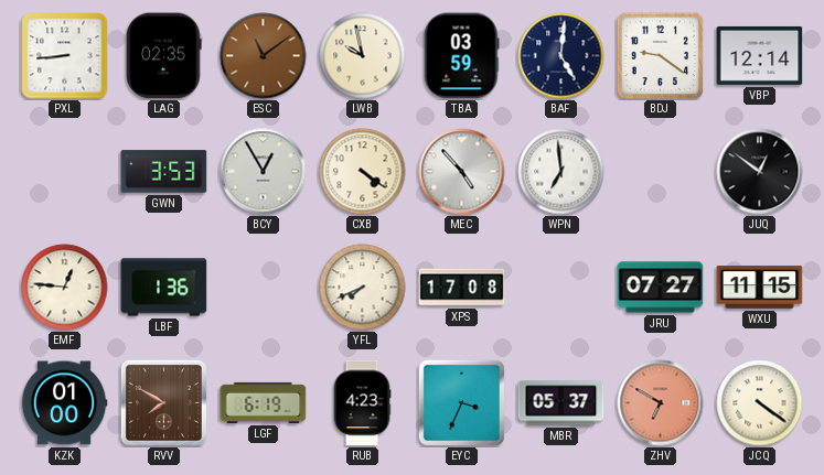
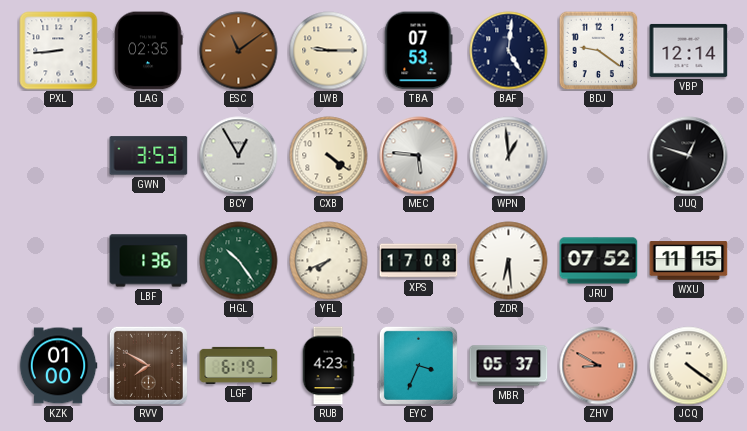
LWB: 9:58 -> 9:15 (329, 51)
TBA: 03:59 -> 07:53 (419, 51)
MEC: 4:53 -> 5:46 (419, 156)
WPN: 6:59 -> 12:59 (509, 156)
JUQ: 12:51 -> 12:48 (689, 156)
EMF: 12:46 -> none (65, 288)
HGL: none -> 10:24 (239, 261)
ZDR: none -> 6:29 (509, 261)
JRU: 07:27 -> 07:52 (599, 261)
ZHV: 6:50 -> 8:50 (599, 366)
